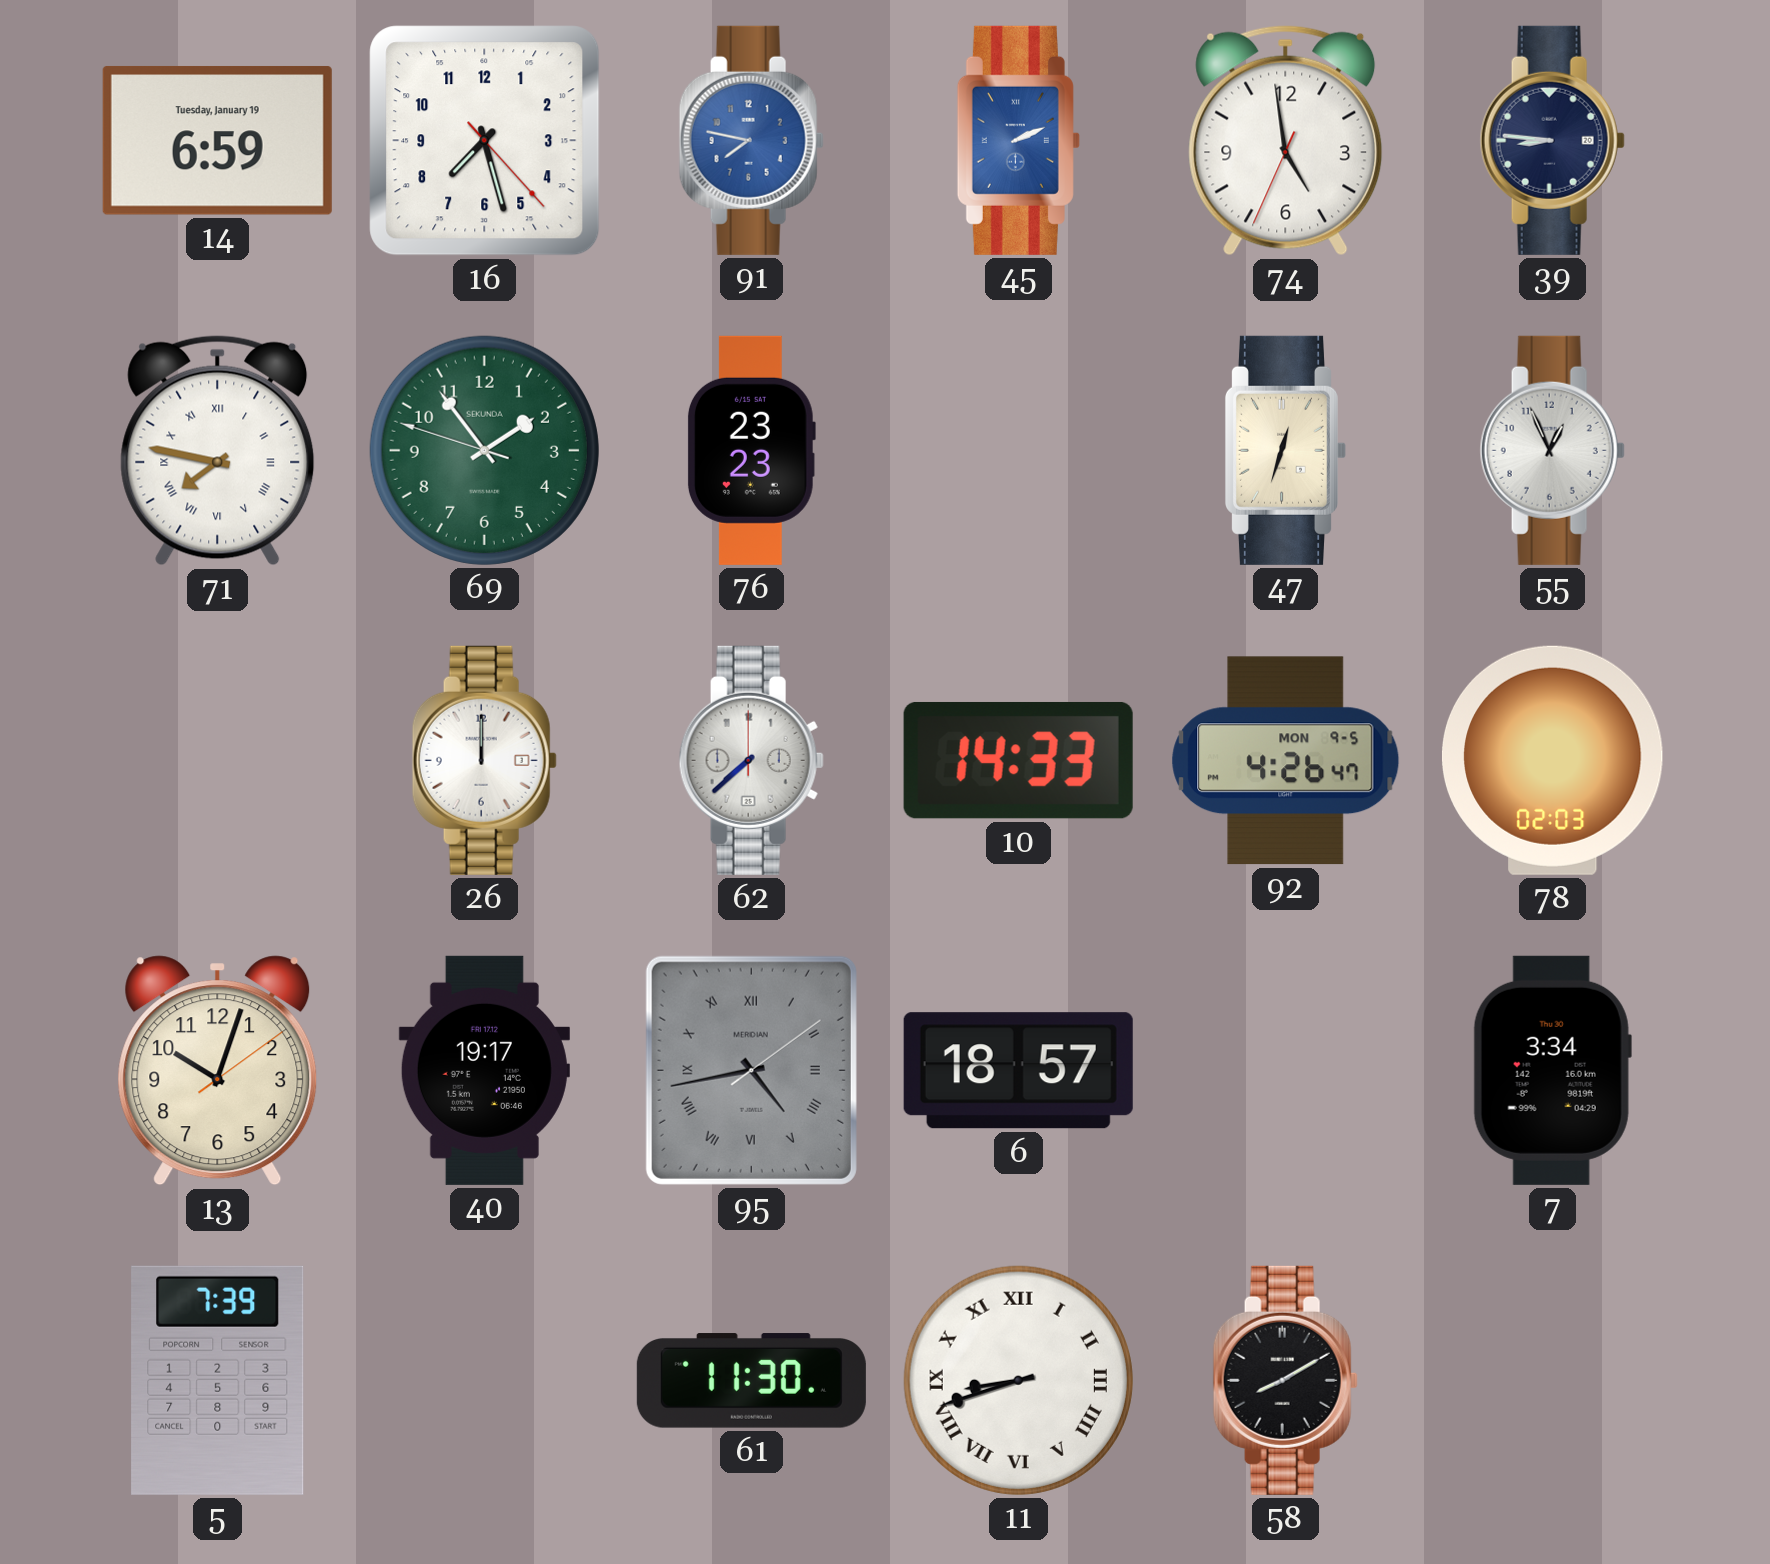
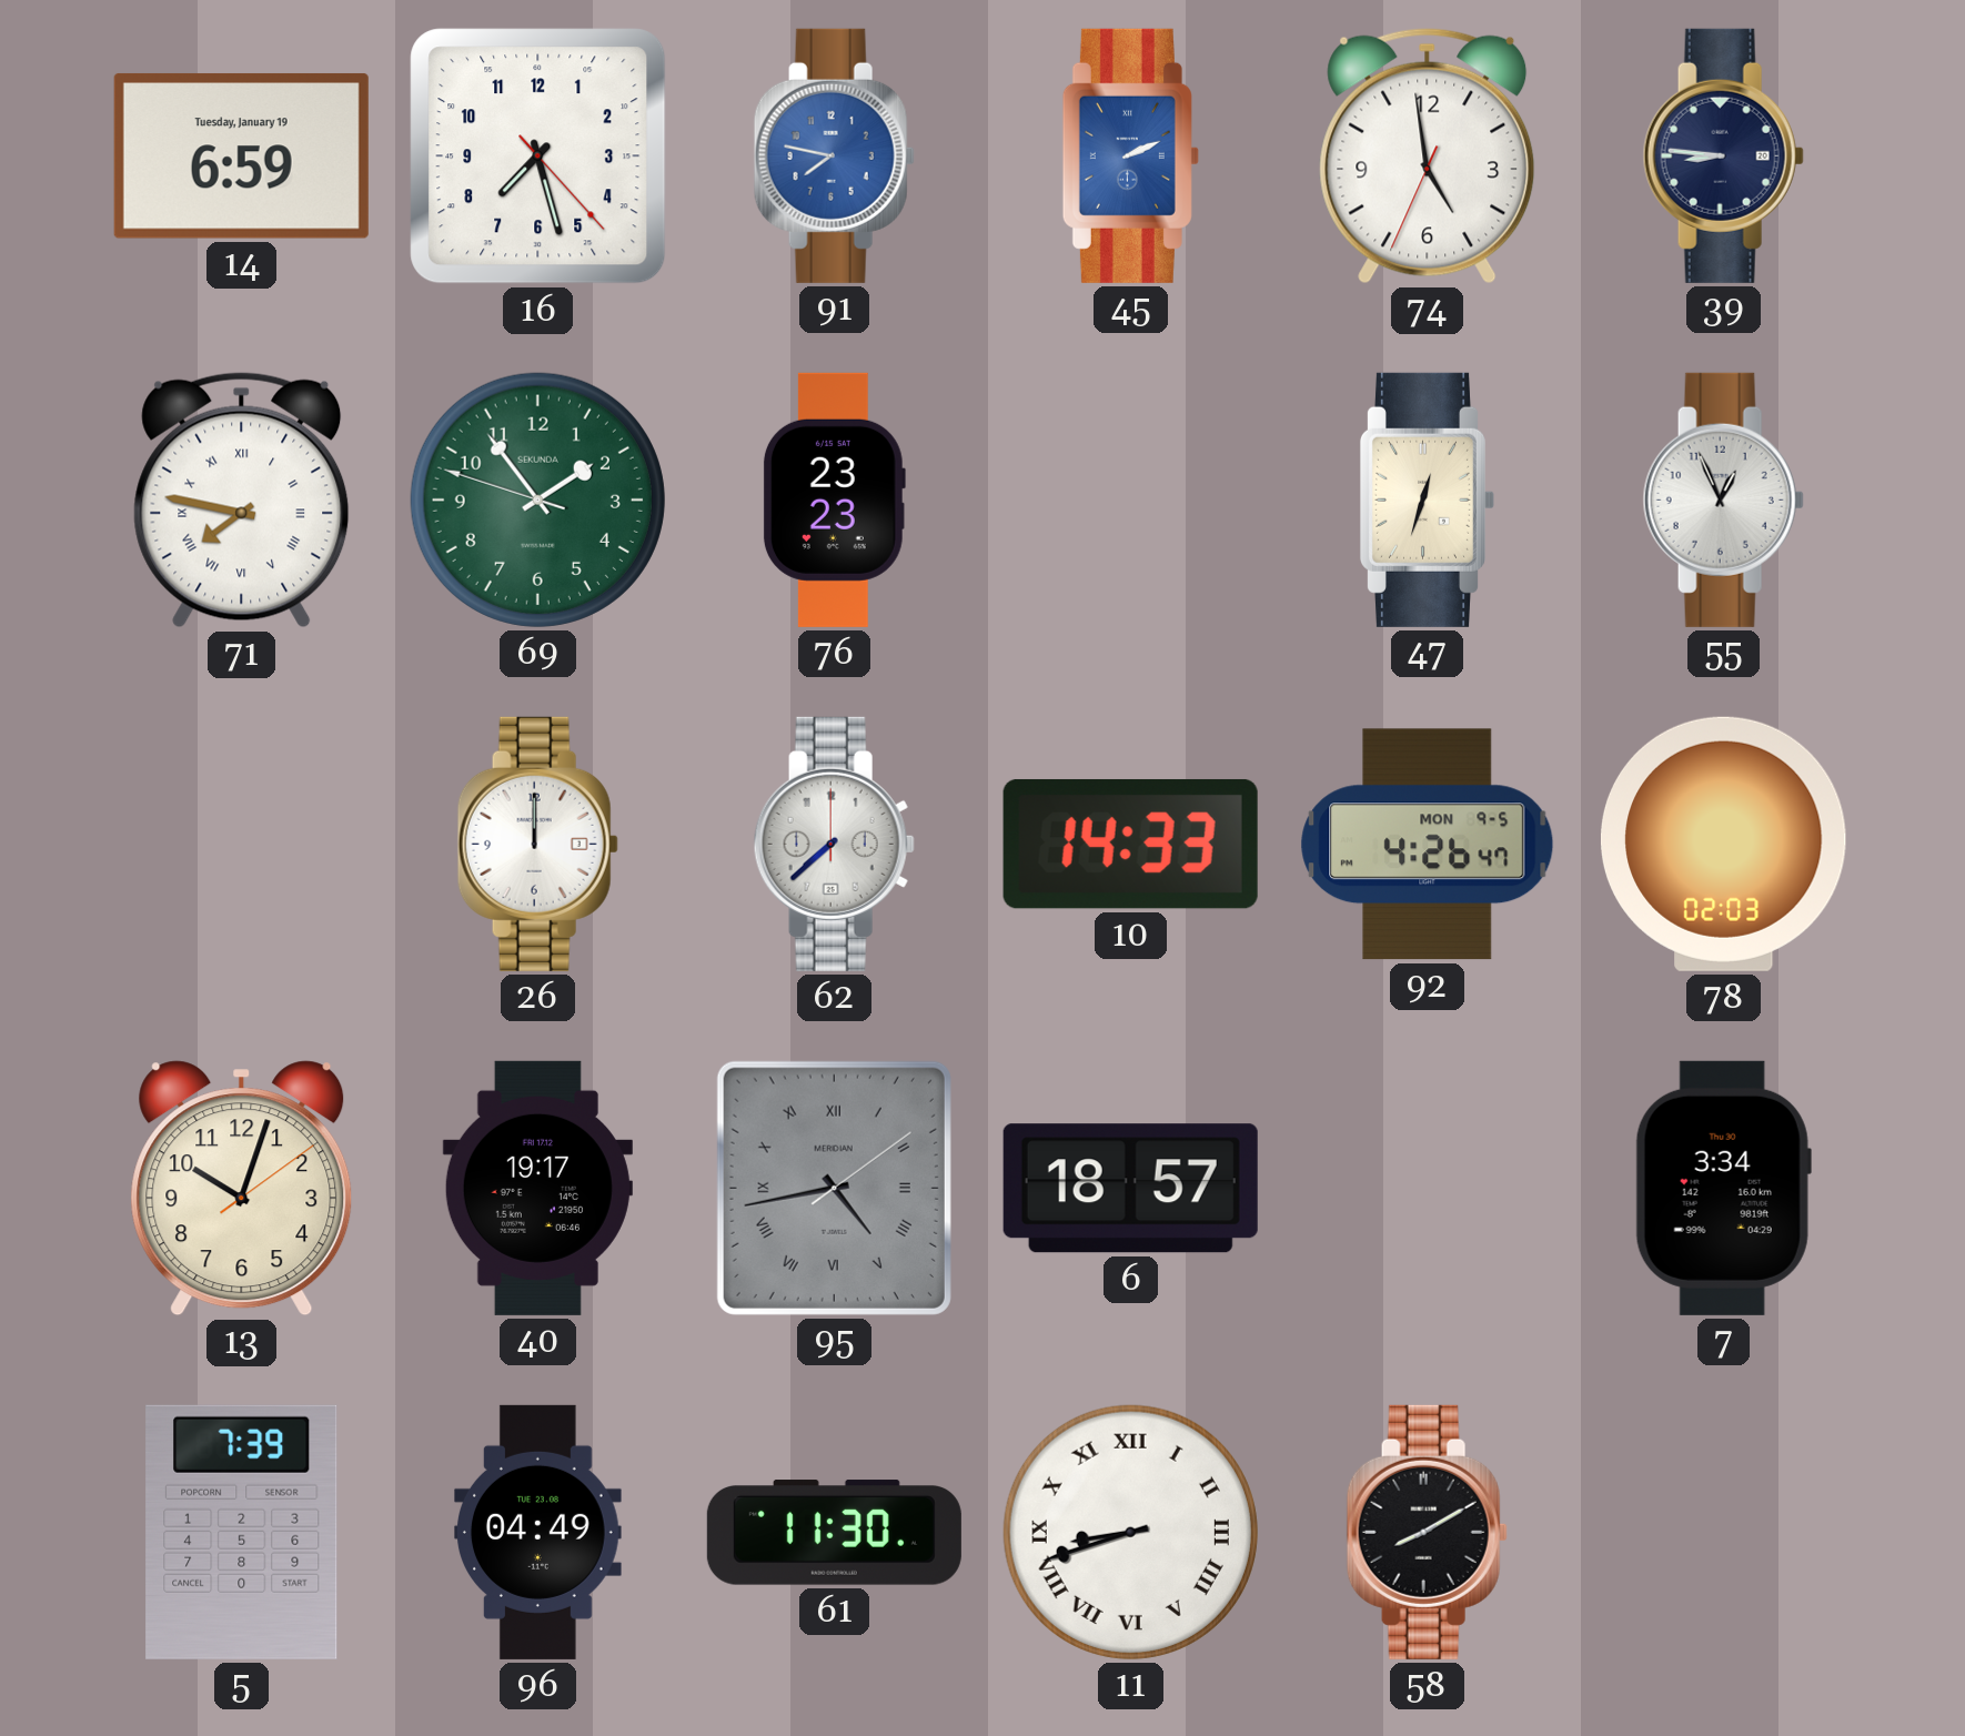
96: none -> 04:49 (538, 1532)
